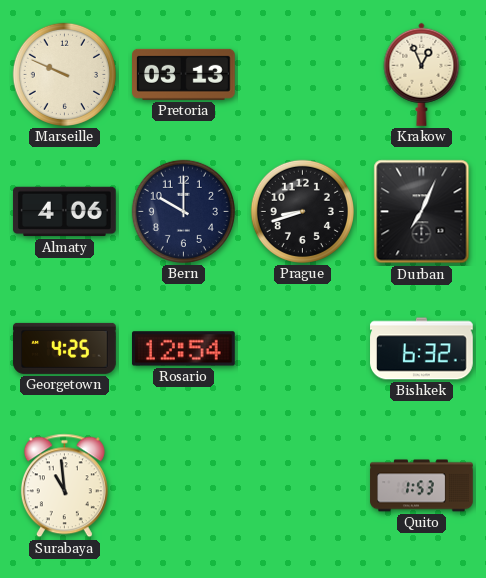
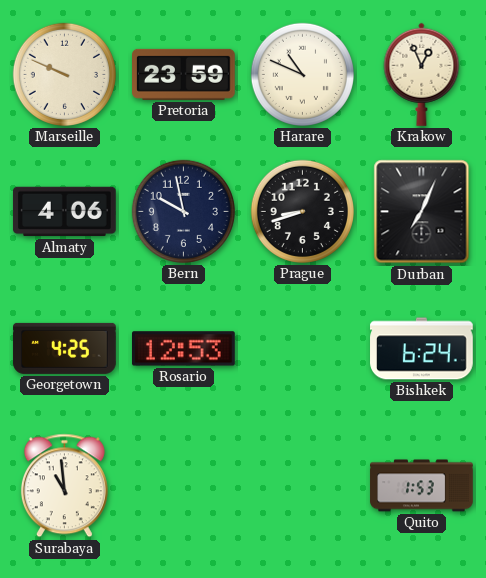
Pretoria: 03:13 -> 23:59 (184, 74)
Harare: none -> 10:49 (302, 74)
Bern: 10:00 -> 9:58 (183, 211)
Rosario: 12:54 -> 12:53 (184, 349)
Bishkek: 6:32 -> 6:24 (422, 349)
